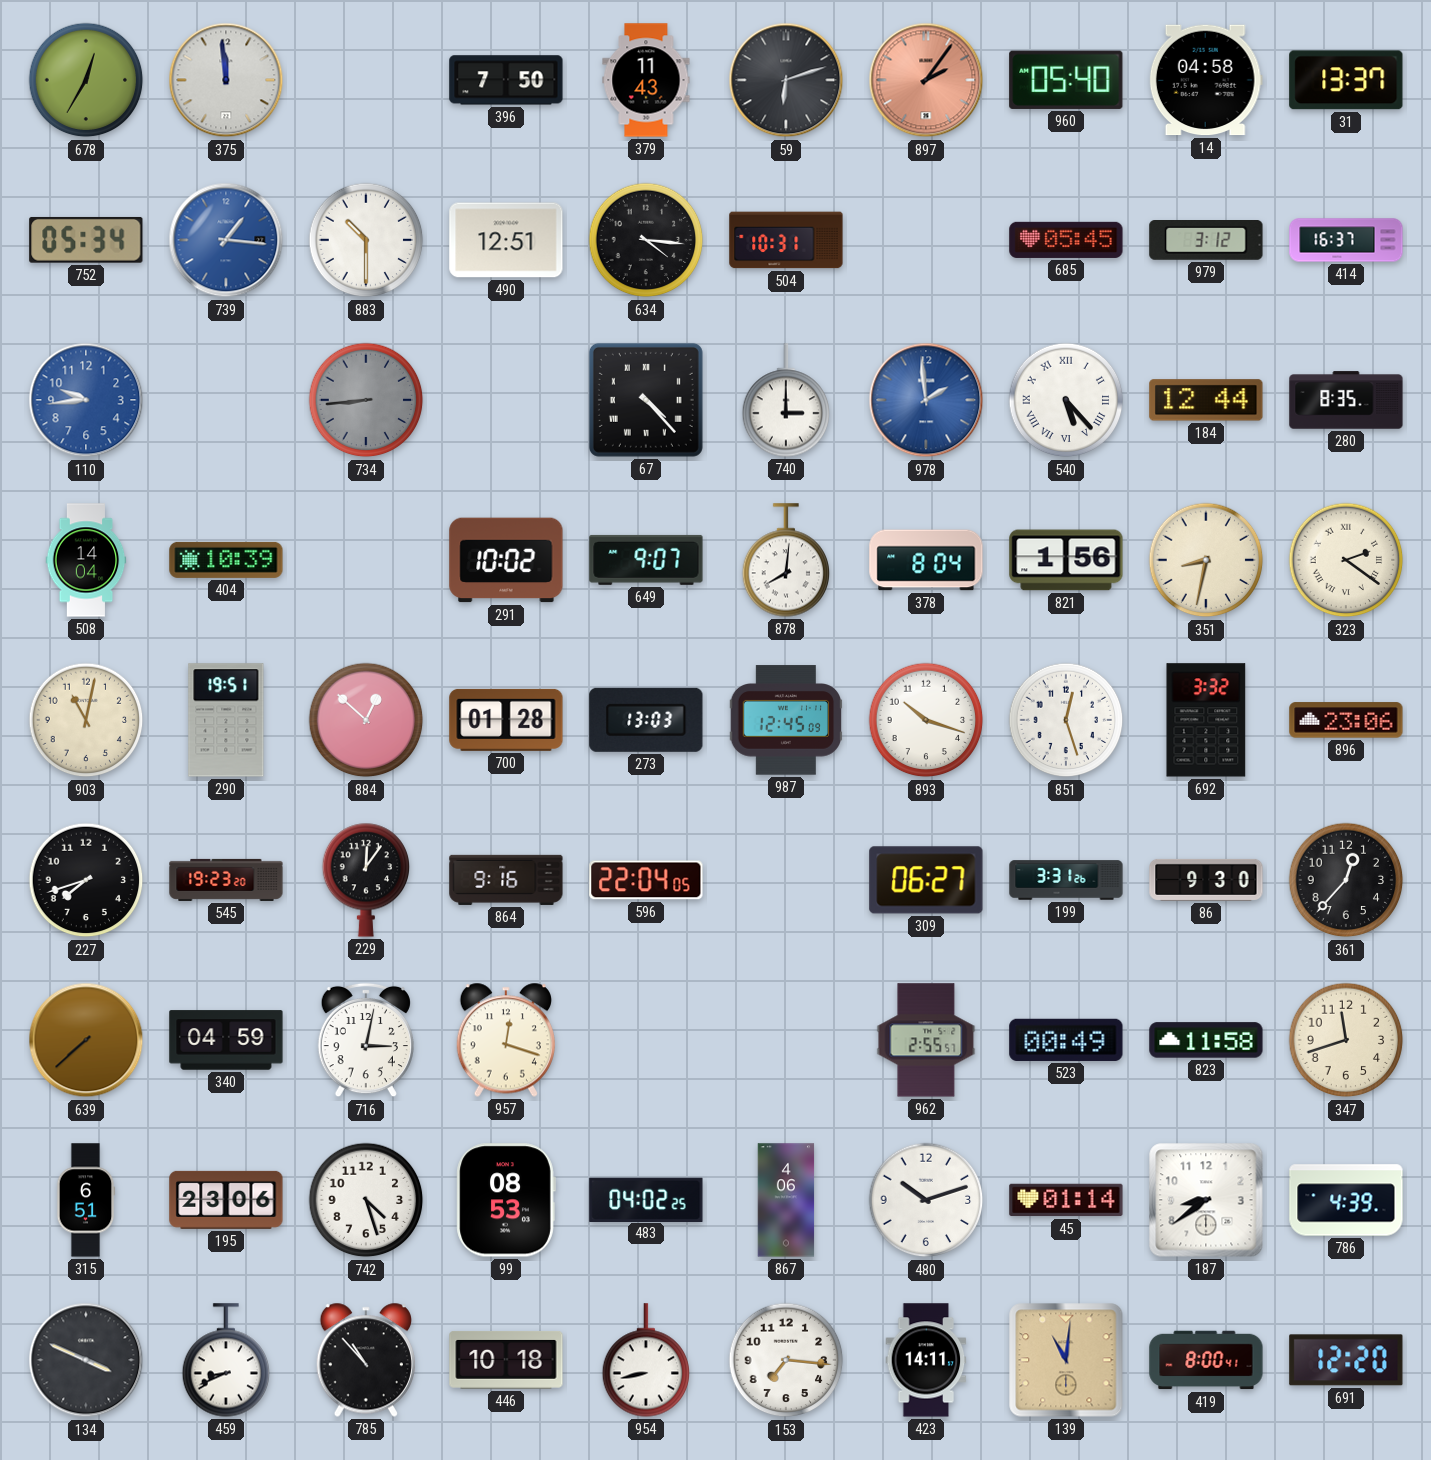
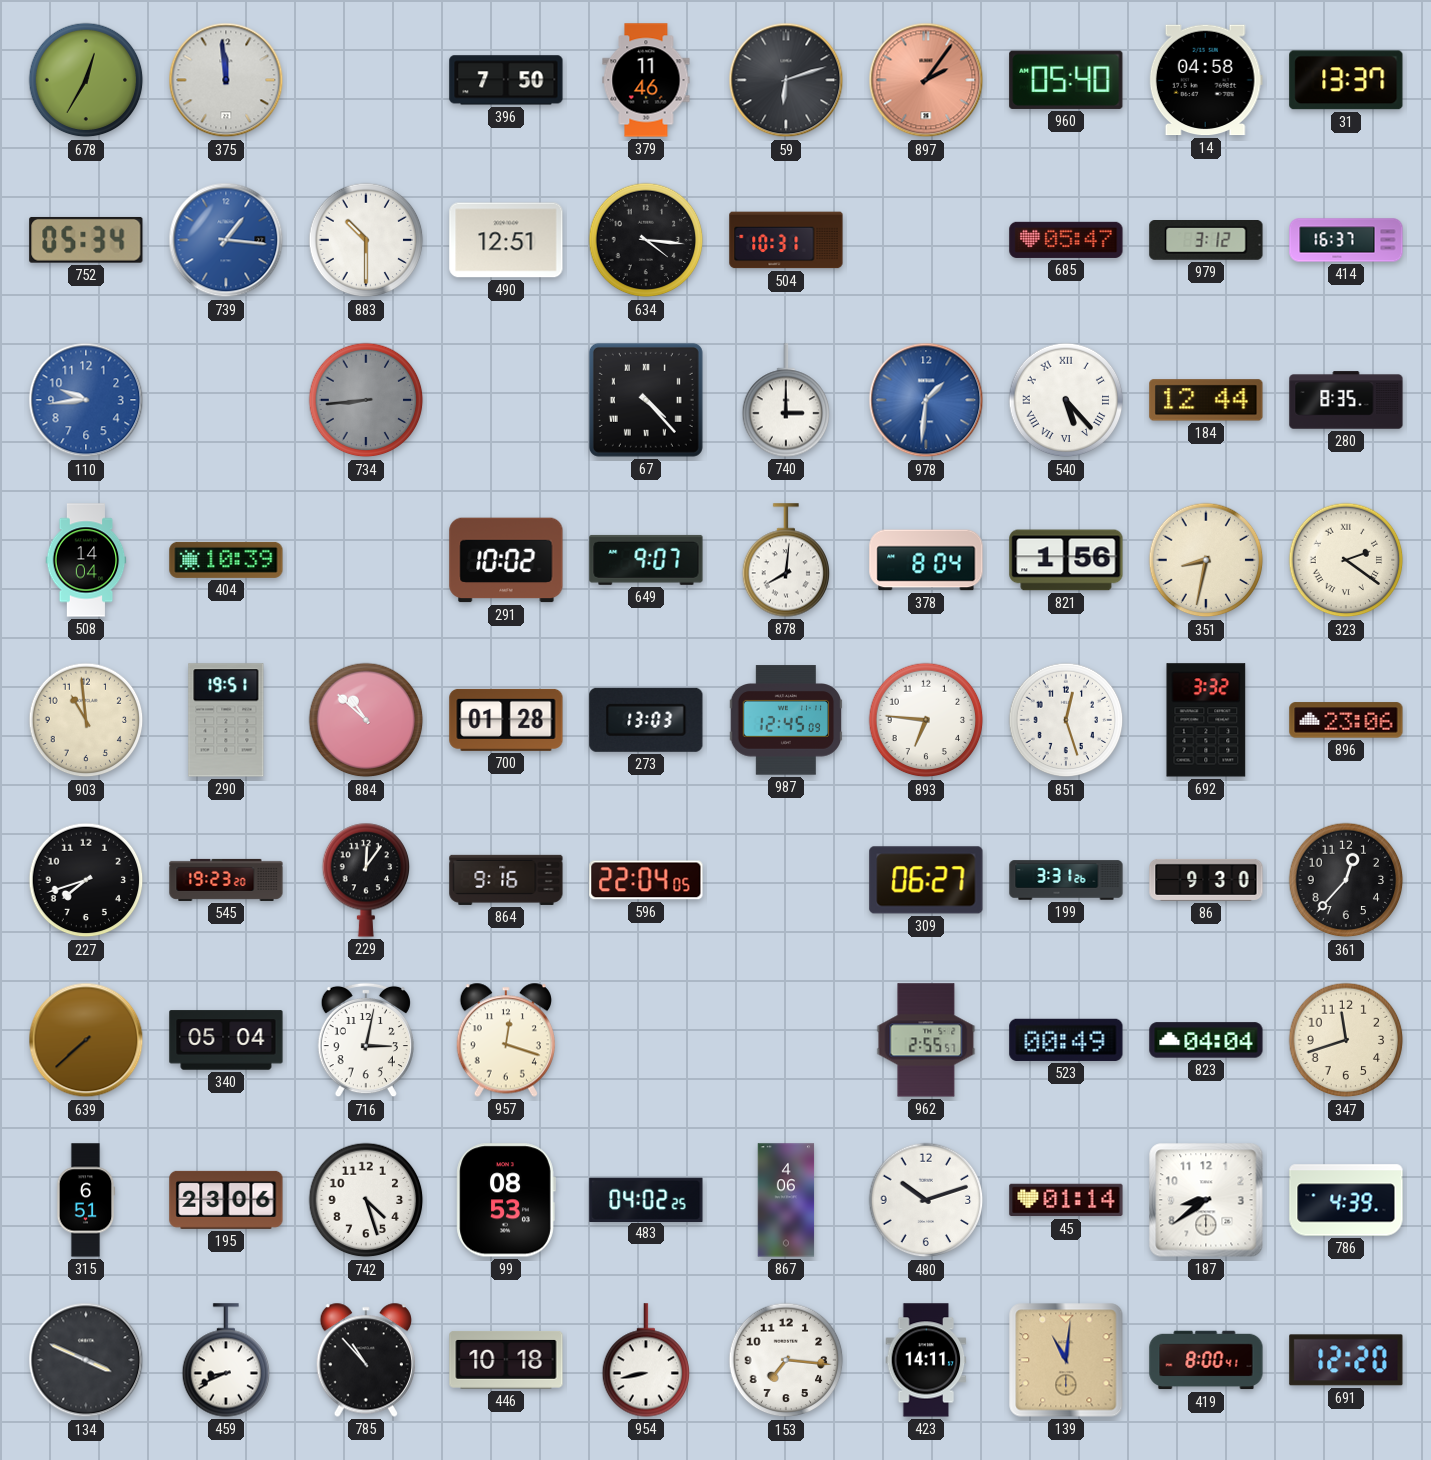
379: 11:43 -> 11:46 (646, 80)
685: 05:45 -> 05:47 (1066, 240)
978: 1:59 -> 1:31 (926, 400)
903: 11:02 -> 10:59 (86, 720)
884: 12:52 -> 10:52 (366, 720)
893: 10:18 -> 6:46 (926, 720)
340: 04:59 -> 05:04 (226, 1040)
823: 11:58 -> 04:04 (1206, 1040)
